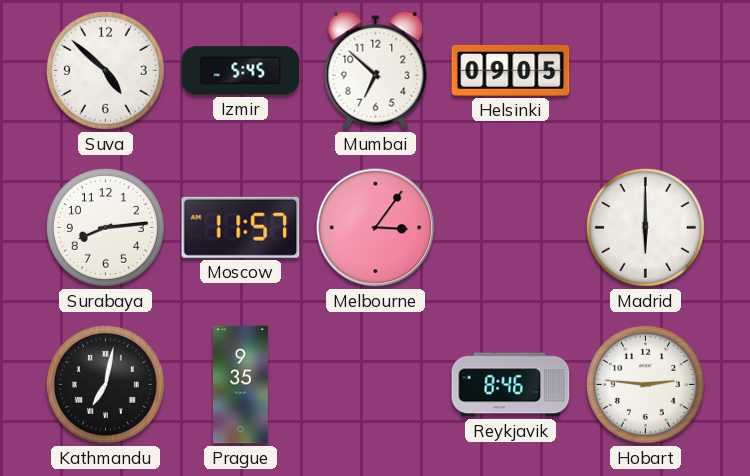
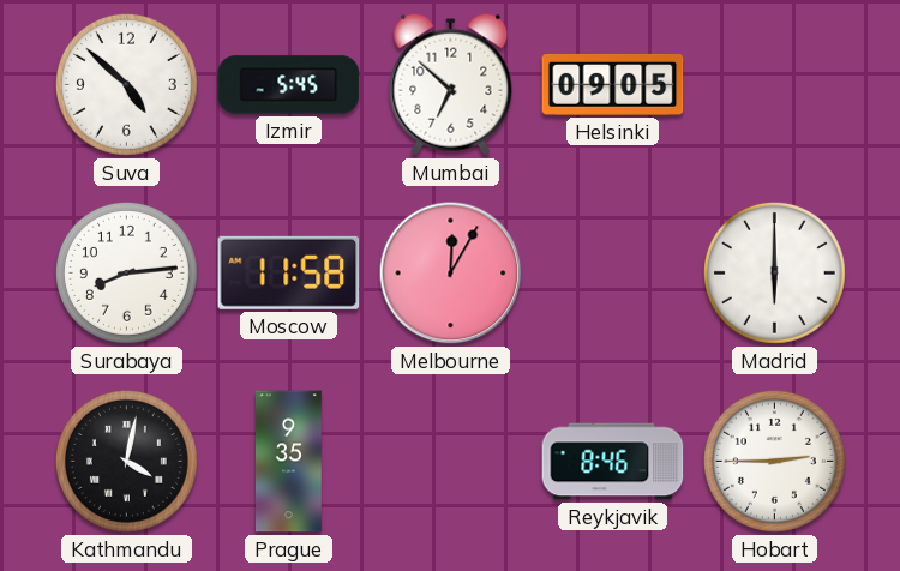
Moscow: 11:57 -> 11:58 (289, 272)
Melbourne: 3:06 -> 12:05 (451, 274)
Kathmandu: 7:02 -> 4:02 (126, 461)
Hobart: 2:46 -> 2:45 (774, 461)
